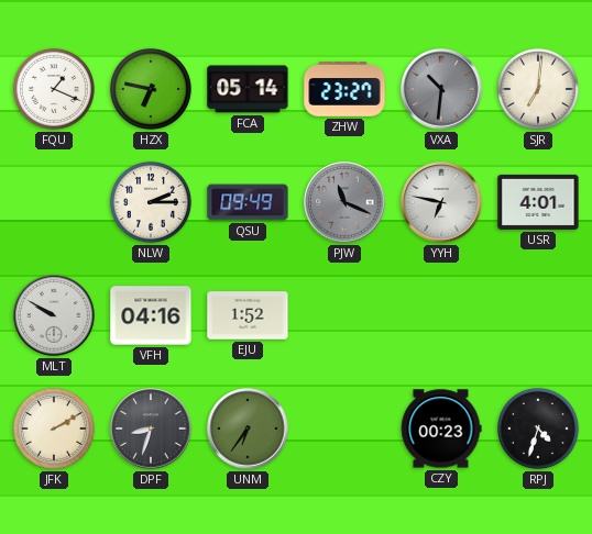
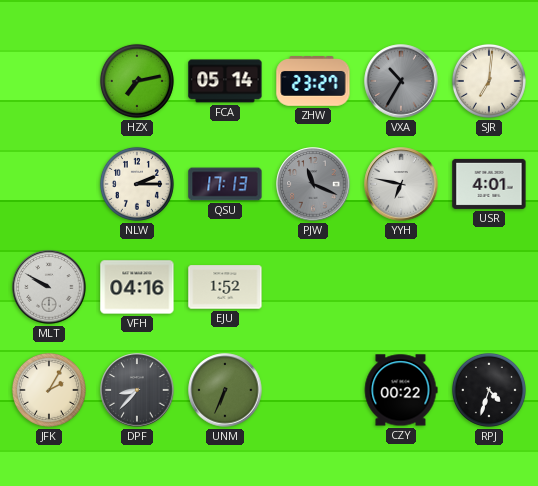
FQU: 1:19 -> none (54, 89)
HZX: 6:47 -> 7:13 (137, 81)
VXA: 10:31 -> 10:35 (401, 81)
QSU: 09:49 -> 17:13 (225, 184)
JFK: 2:10 -> 2:05 (49, 390)
DPF: 8:33 -> 8:37 (137, 390)
UNM: 6:36 -> 6:34 (225, 390)
CZY: 00:23 -> 00:22 (401, 390)
